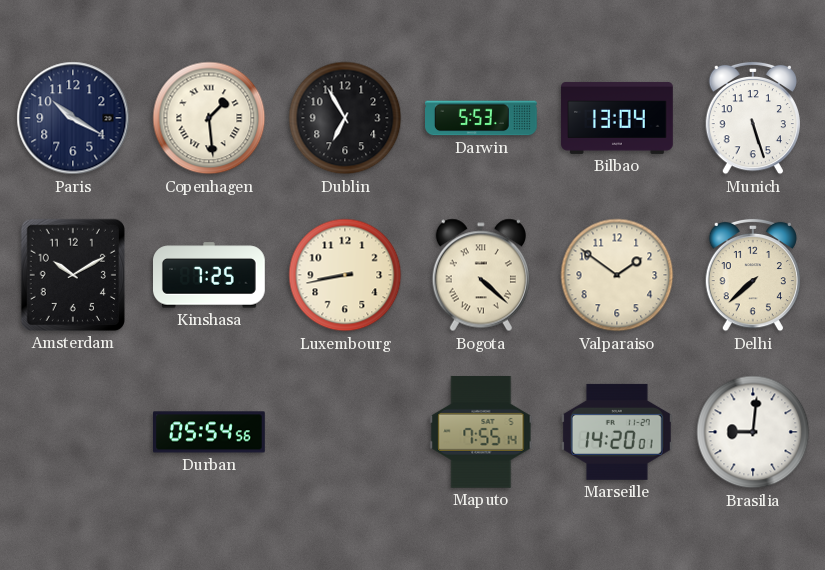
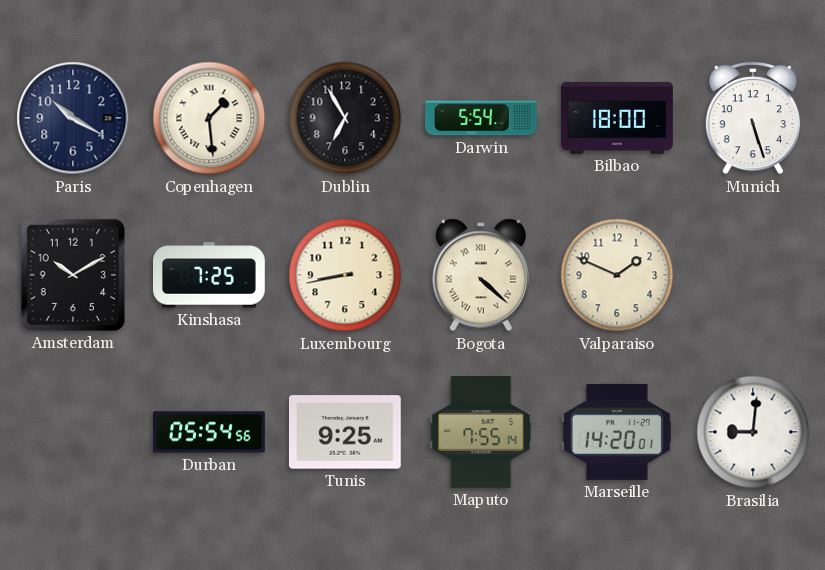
Darwin: 5:53 -> 5:54 (482, 118)
Bilbao: 13:04 -> 18:00 (617, 118)
Valparaiso: 1:51 -> 1:49 (617, 275)
Delhi: 7:38 -> none (752, 275)
Tunis: none -> 9:25 (345, 432)
